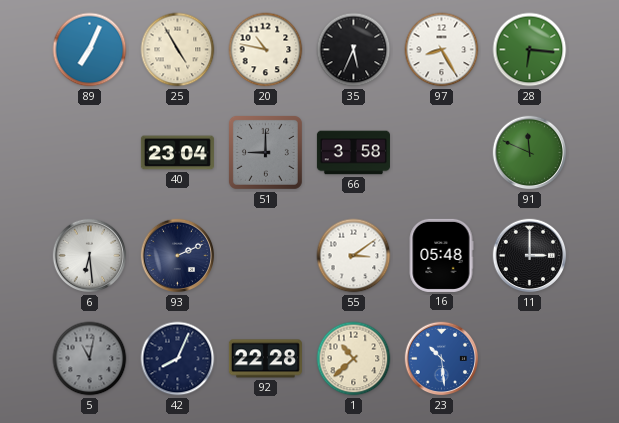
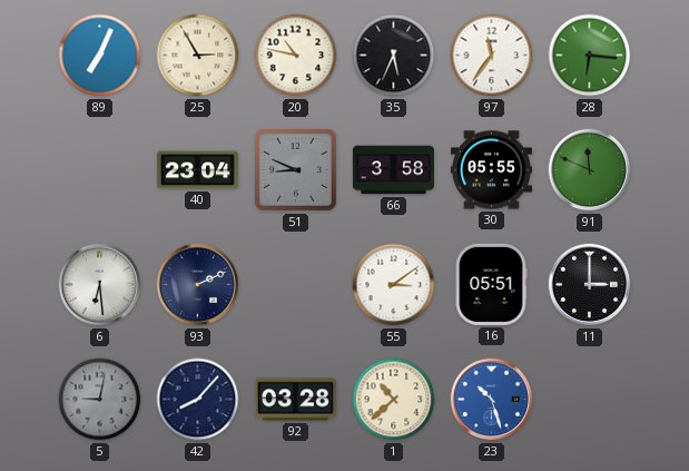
25: 4:55 -> 2:55 (198, 56)
97: 8:25 -> 11:36 (492, 56)
51: 9:00 -> 8:49 (295, 169)
30: none -> 05:55 (491, 170)
16: 05:48 -> 05:51 (491, 284)
5: 11:02 -> 9:02 (100, 400)
42: 8:04 -> 8:07 (198, 400)
92: 22:28 -> 03:28 (295, 400)
23: 10:29 -> 10:27 (492, 400)
